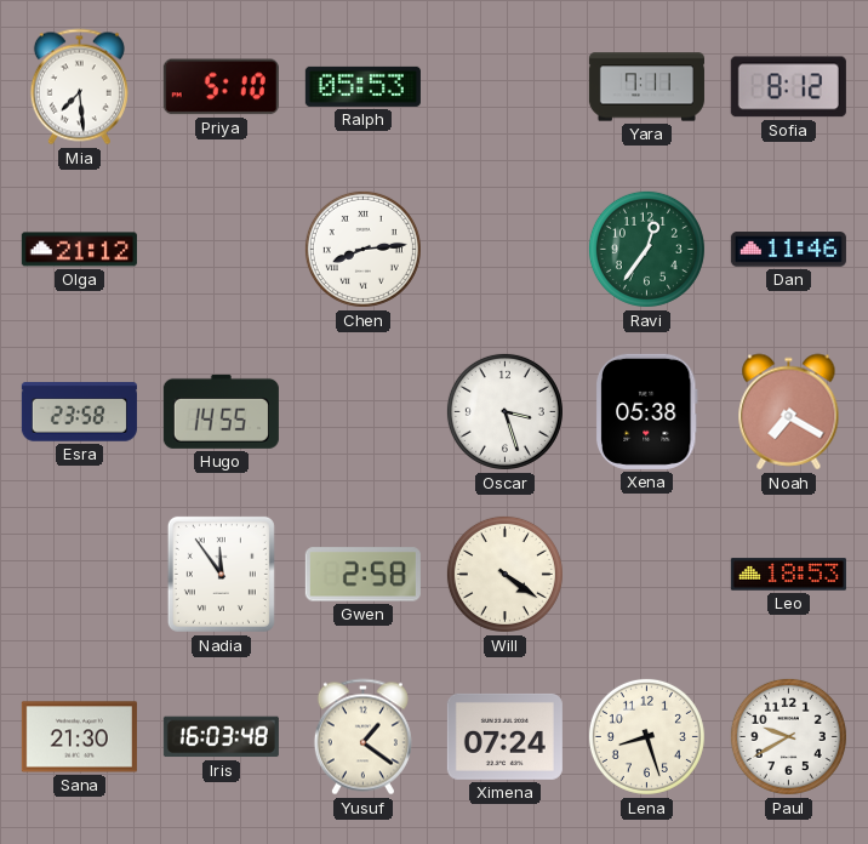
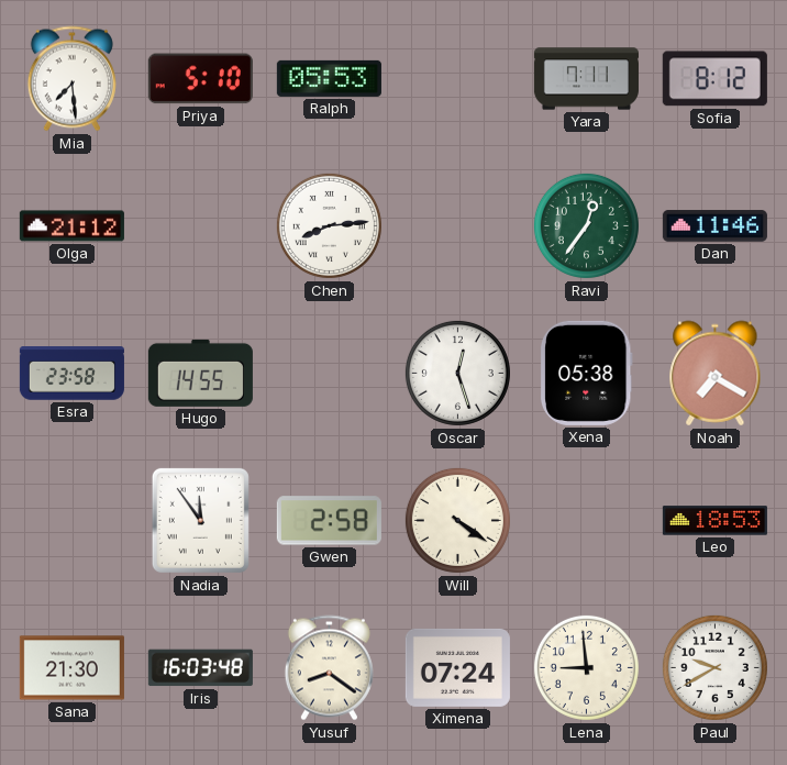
Oscar: 3:27 -> 12:27 (457, 373)
Yusuf: 1:21 -> 8:21 (329, 668)
Lena: 8:27 -> 8:59 (586, 667)
